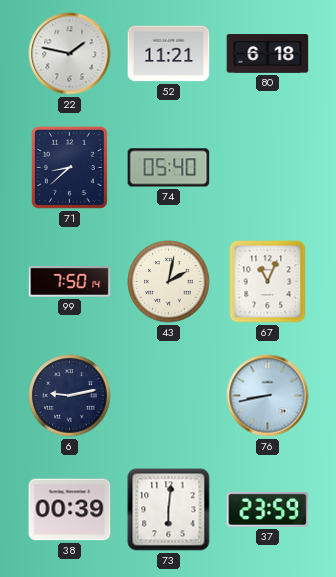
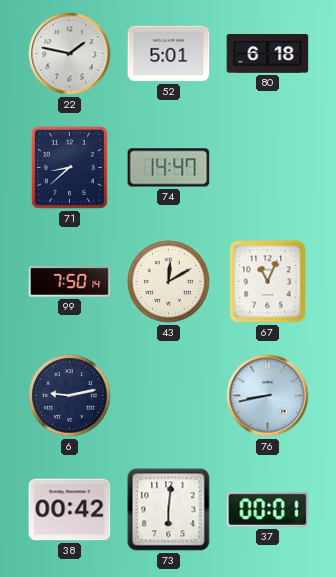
52: 11:21 -> 5:01 (169, 54)
74: 05:40 -> 14:47 (169, 168)
43: 2:02 -> 12:10 (169, 282)
38: 00:39 -> 00:42 (70, 510)
37: 23:59 -> 00:01 (268, 509)
